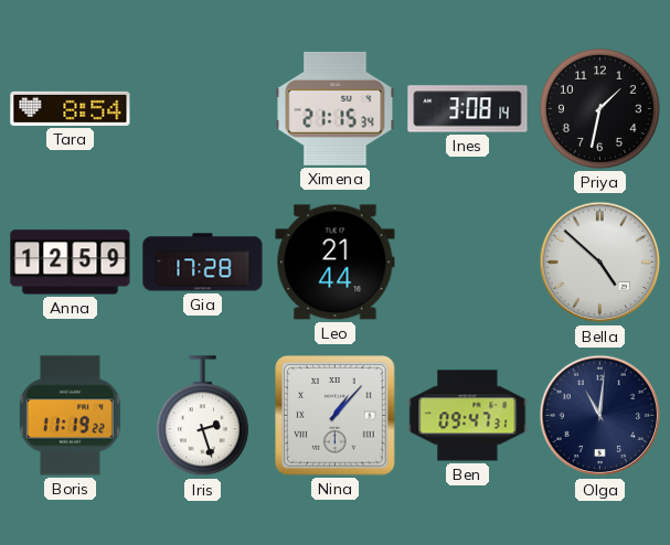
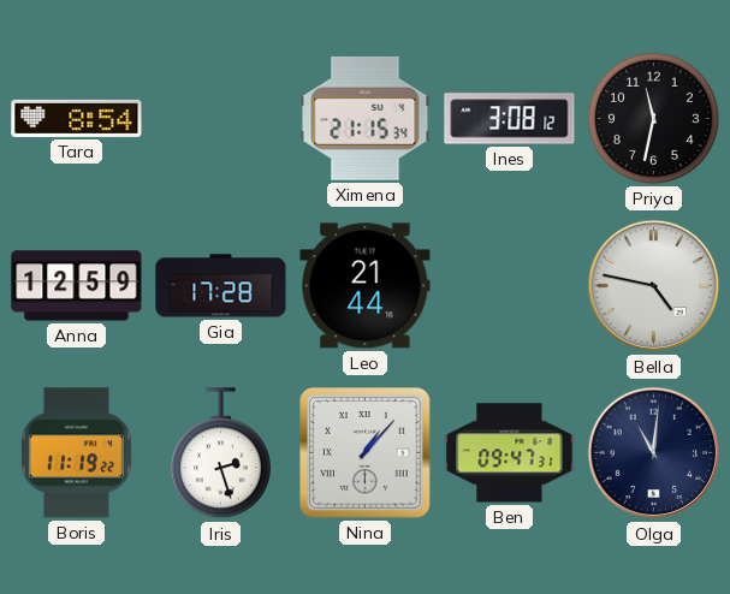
Ines: 3:08:14 -> 3:08:12 (510, 119)
Priya: 1:32 -> 11:32 (653, 118)
Bella: 4:52 -> 4:47 (654, 286)
